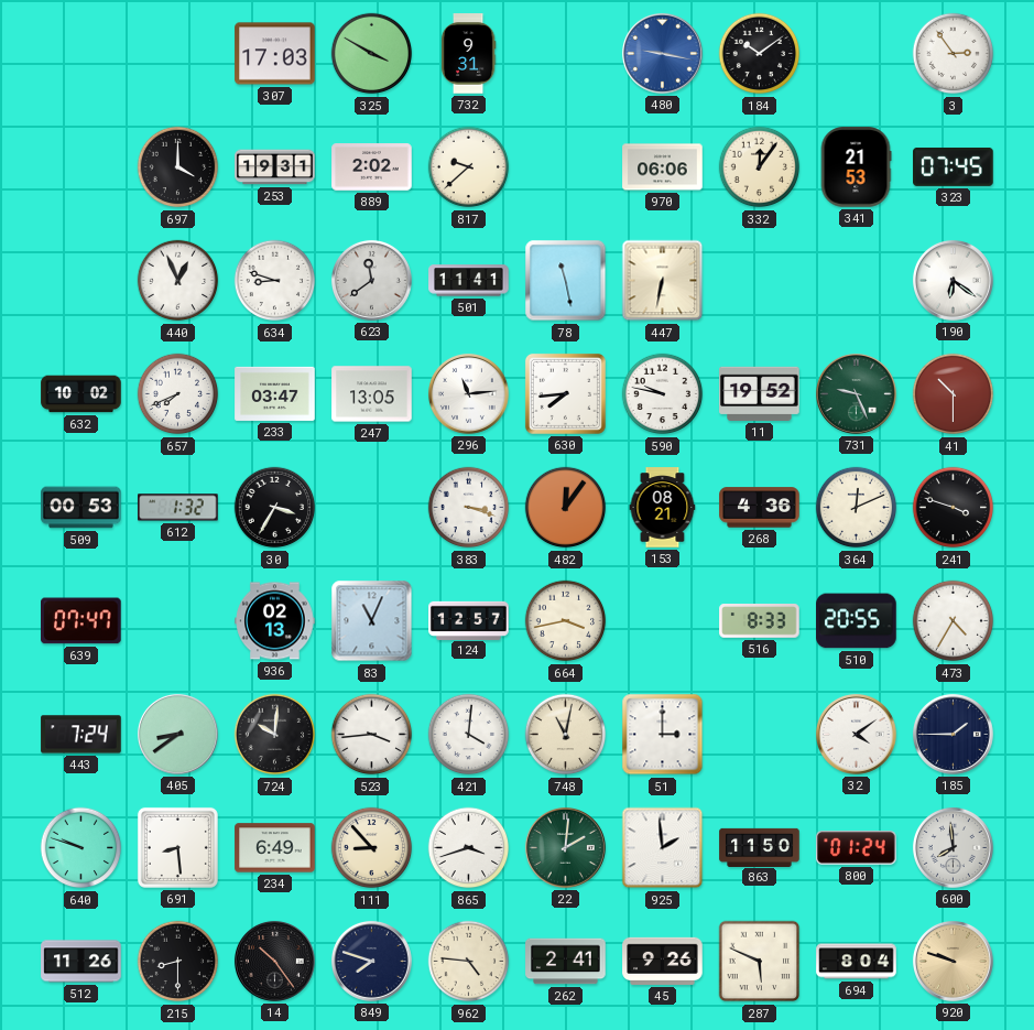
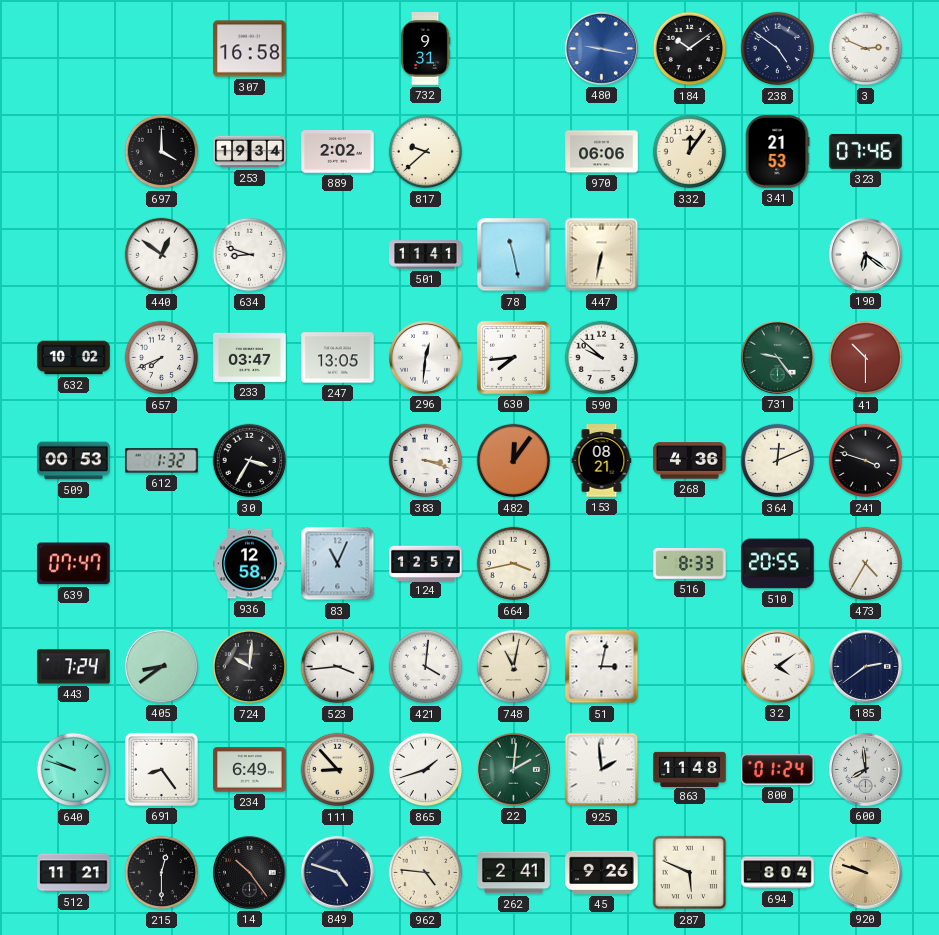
307: 17:03 -> 16:58 (250, 49)
325: 3:50 -> none (372, 54)
238: none -> 4:51 (778, 49)
3: 2:54 -> 2:49 (866, 49)
253: 19:31 -> 19:34 (250, 152)
323: 07:45 -> 07:46 (866, 151)
440: 12:56 -> 12:51 (162, 255)
623: 11:39 -> none (372, 281)
296: 11:14 -> 12:31 (426, 358)
590: 9:47 -> 9:52 (602, 358)
11: 19:52 -> none (760, 393)
731: 9:26 -> 9:24 (778, 358)
936: 02:13 -> 12:58 (250, 564)
51: 3:00 -> 3:02 (602, 667)
185: 1:45 -> 2:39 (866, 667)
691: 8:29 -> 8:24 (161, 769)
865: 3:42 -> 1:42 (426, 770)
863: 11:50 -> 11:48 (690, 769)
512: 11:26 -> 11:21 (74, 873)
215: 8:30 -> 12:30 (162, 873)
849: 7:48 -> 4:48 (338, 873)
